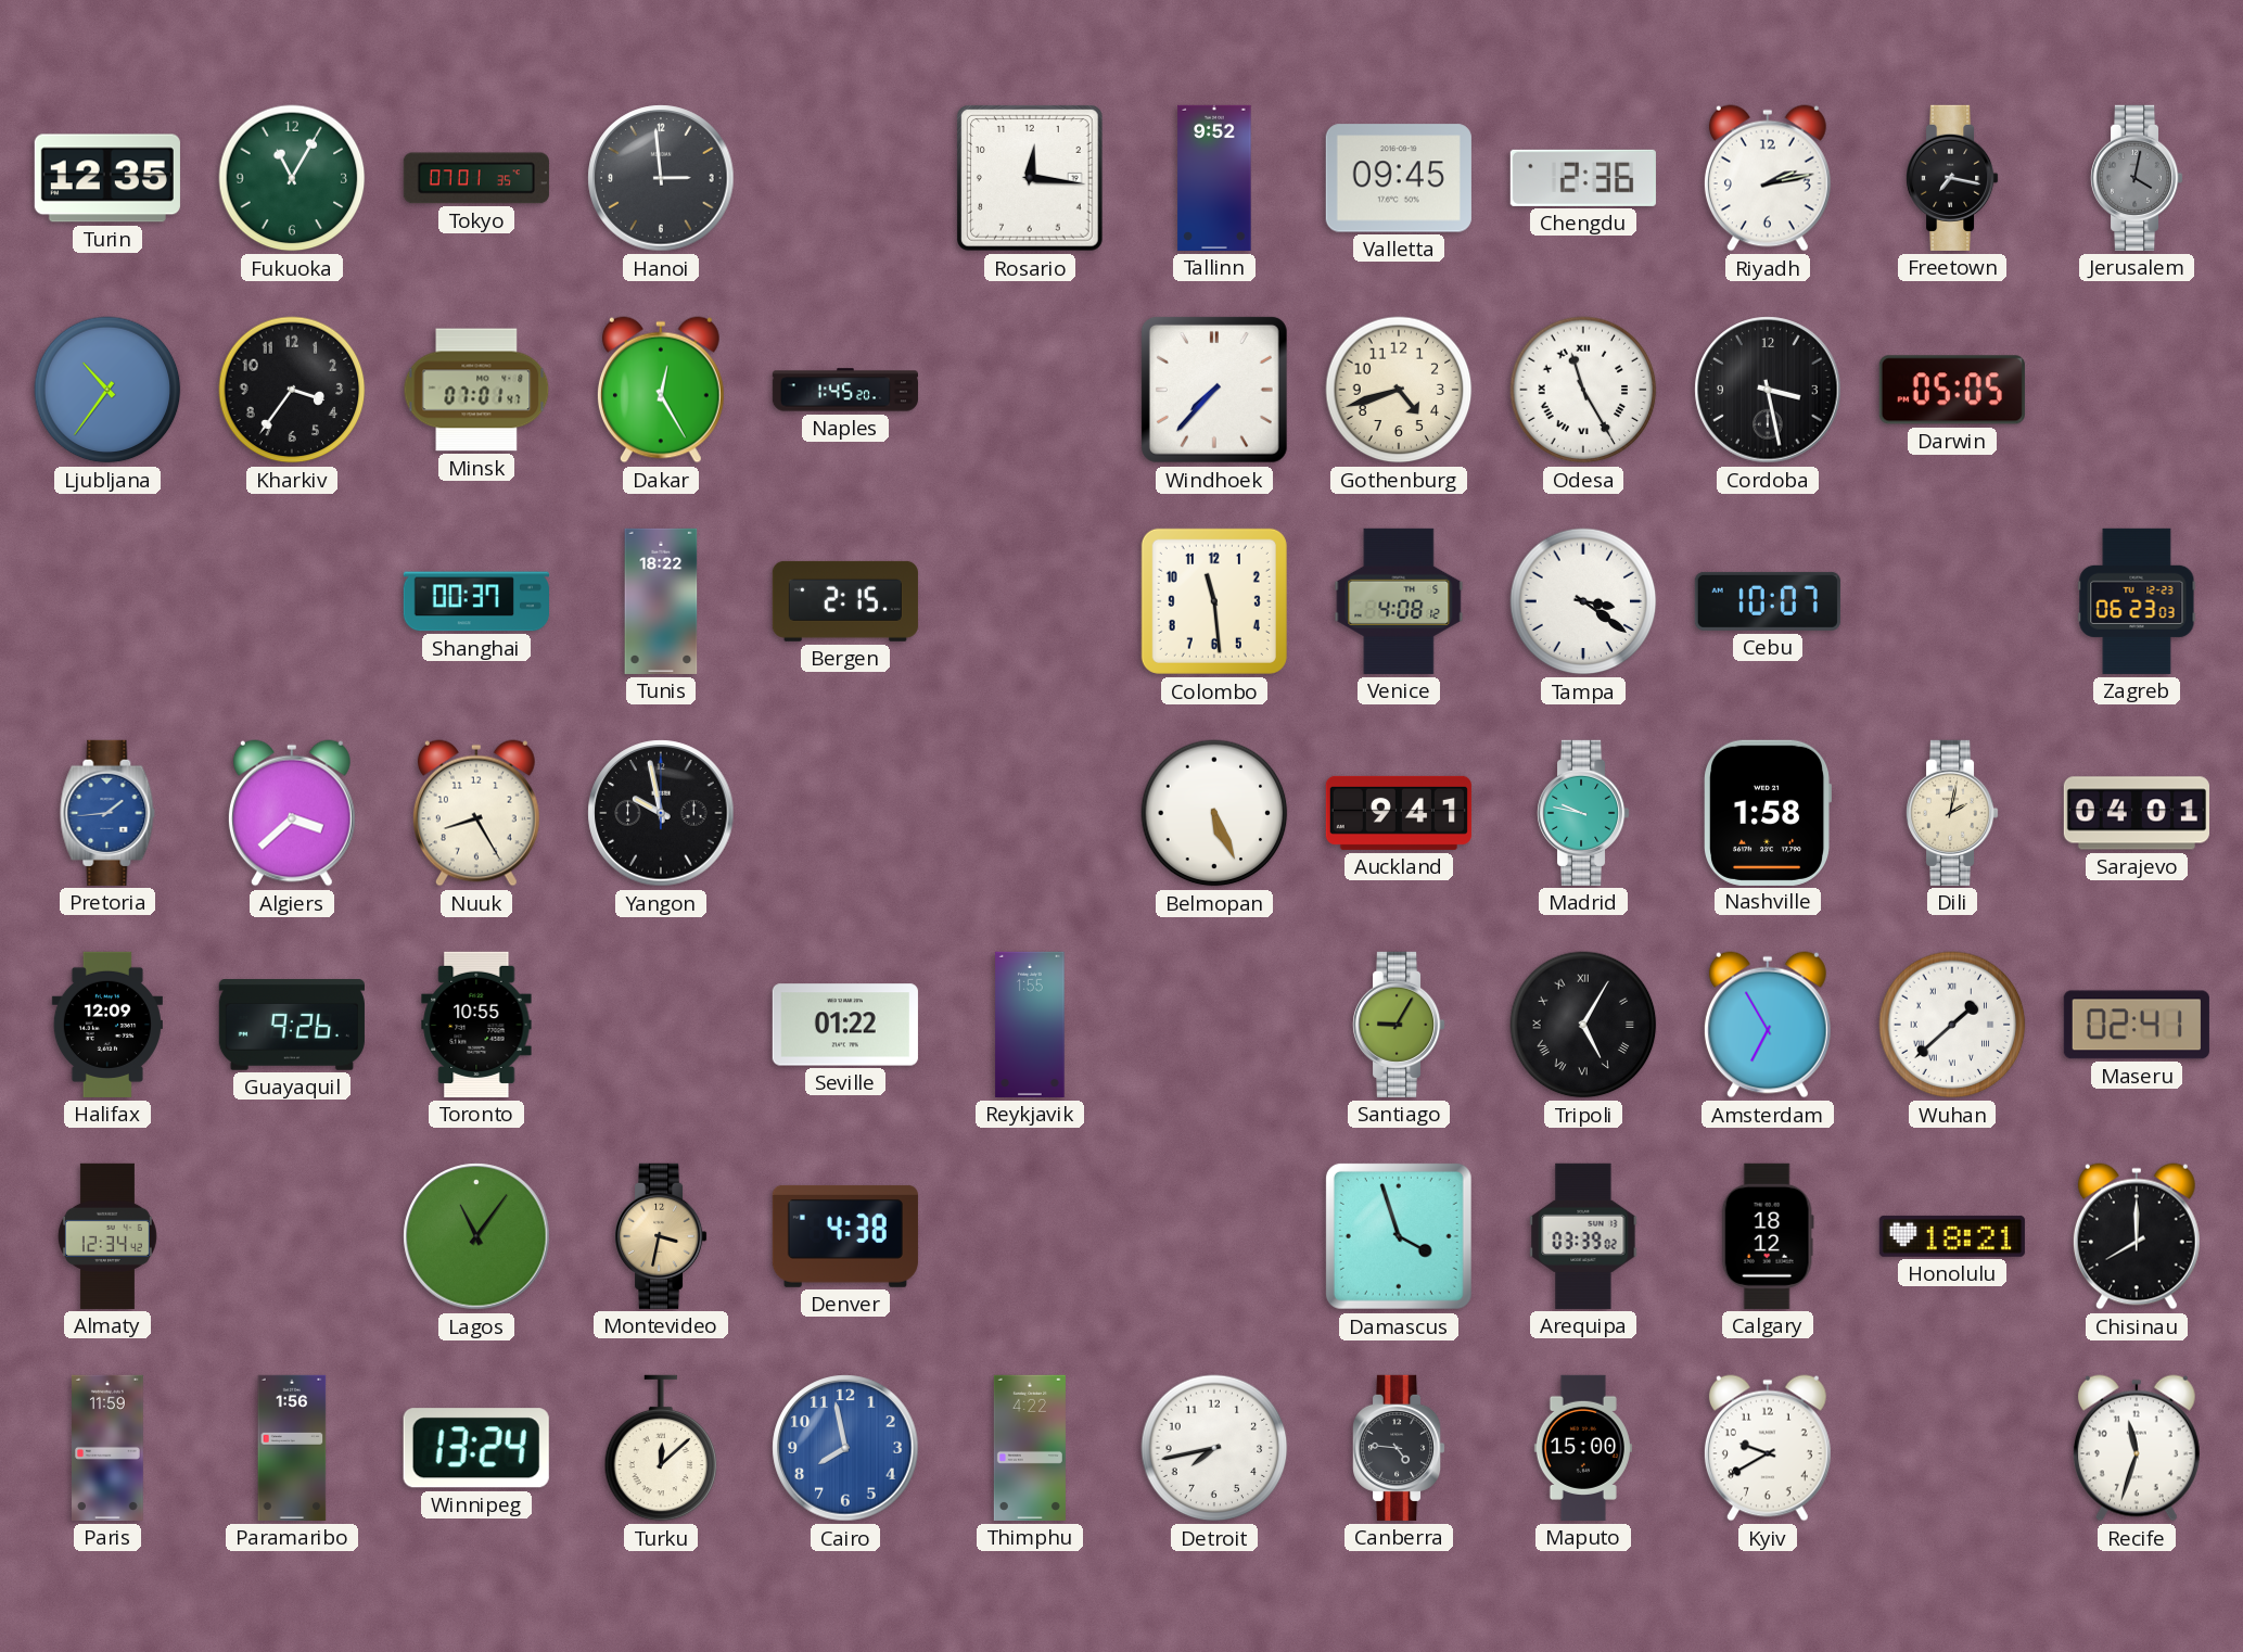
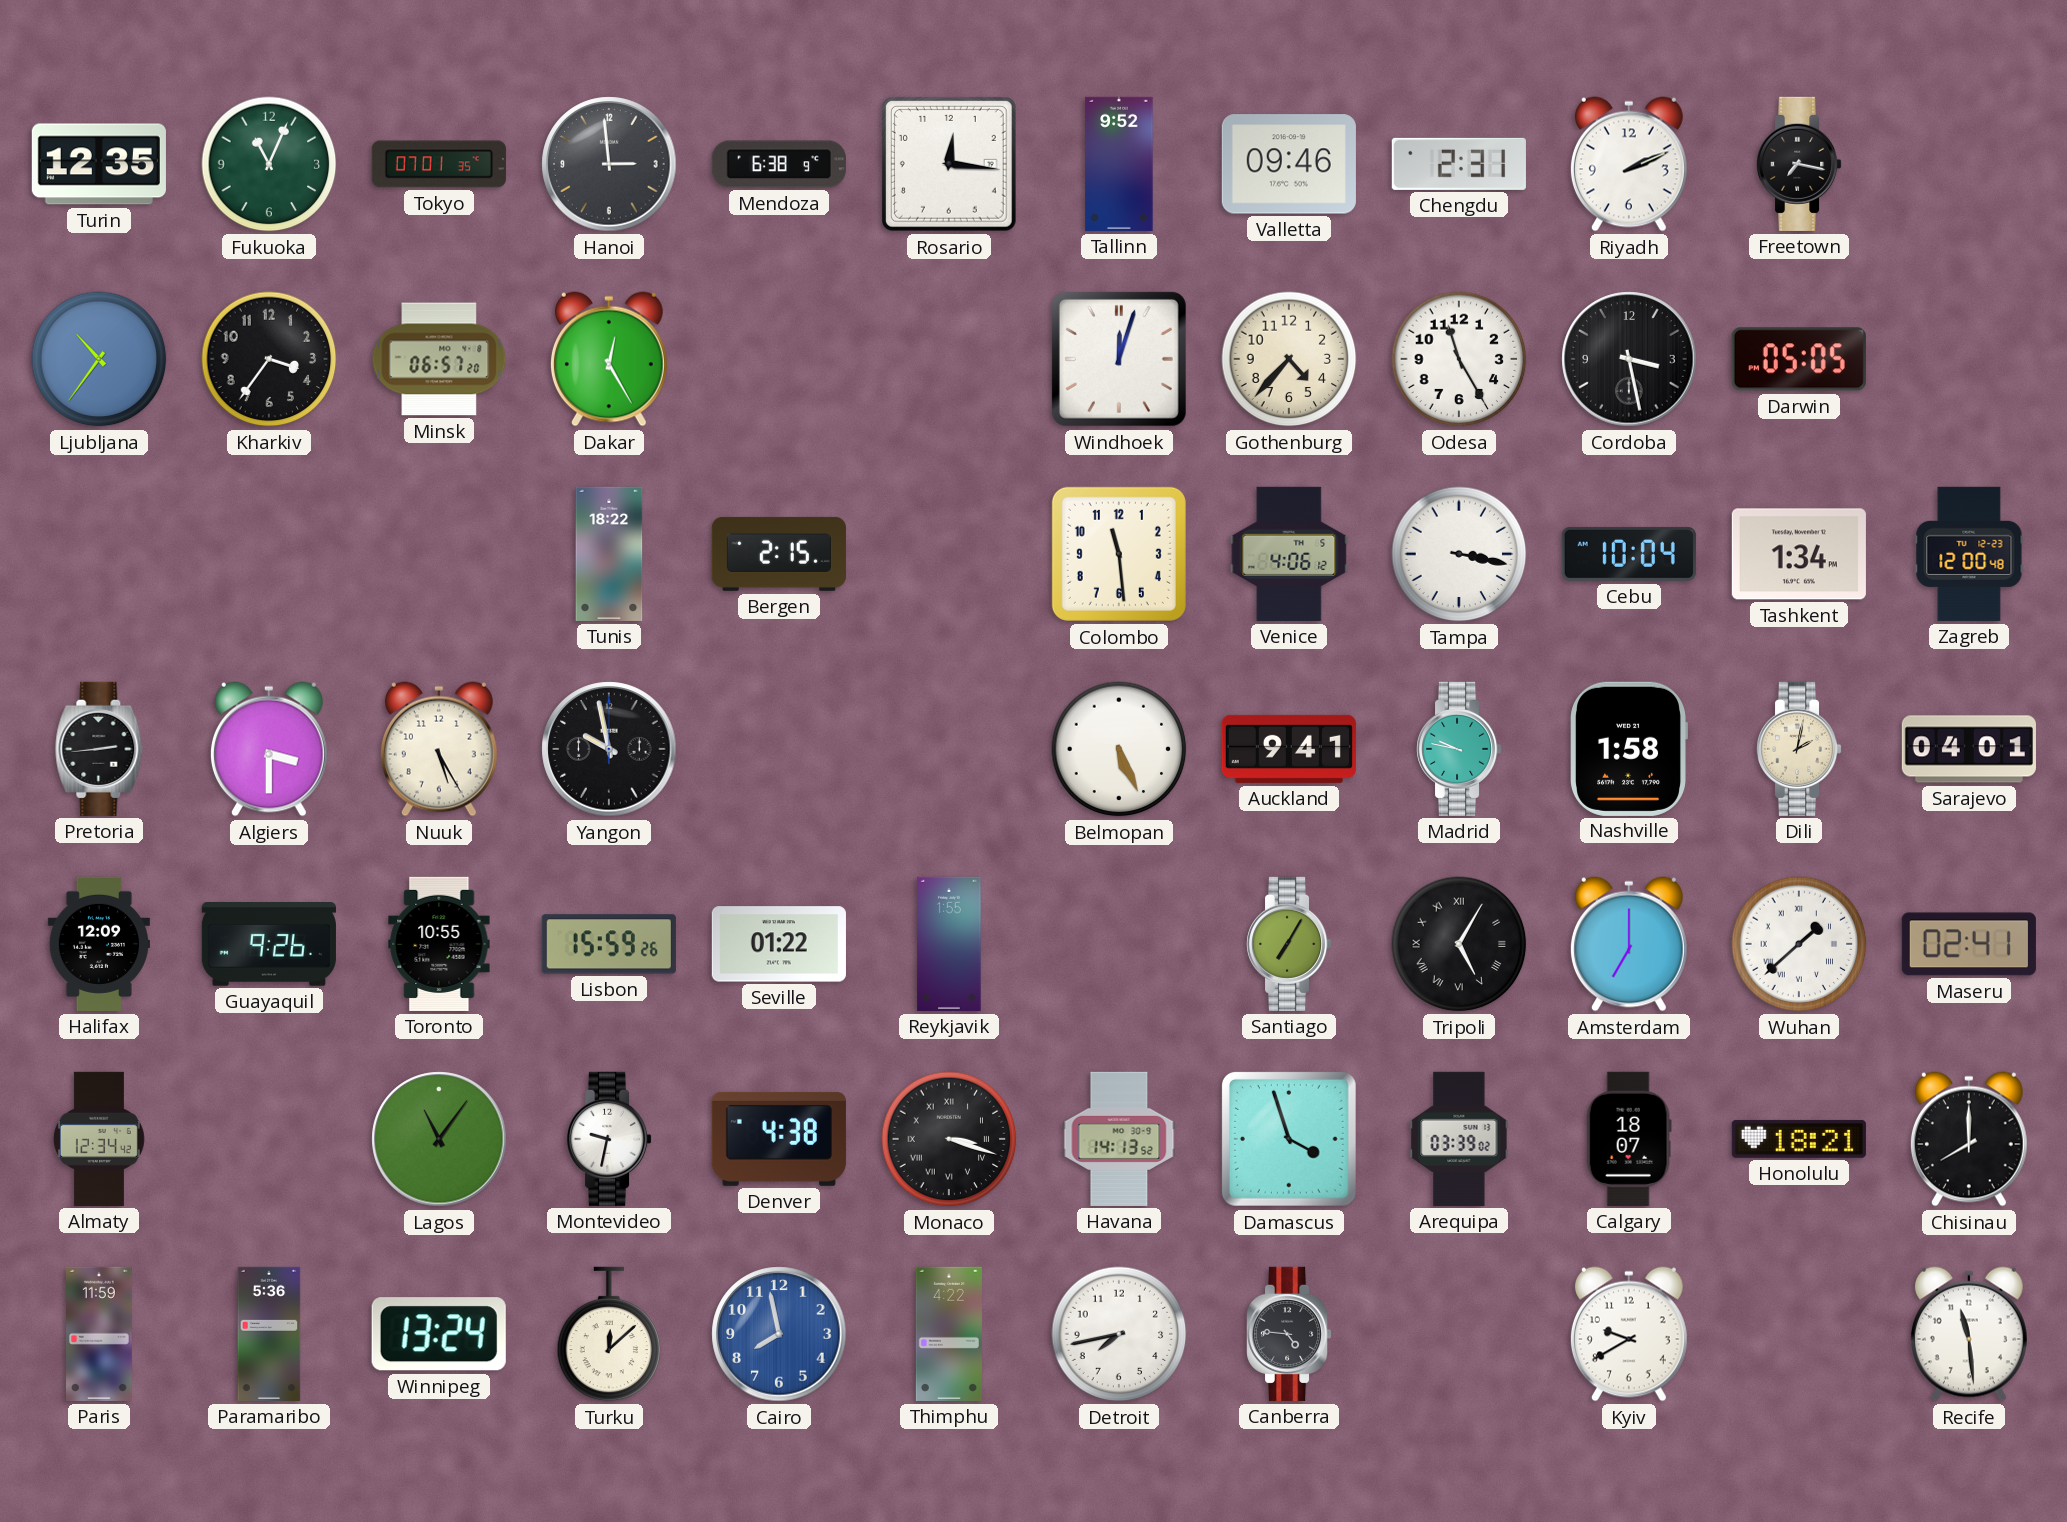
Fukuoka: 11:05 -> 11:04 (269, 164)
Mendoza: none -> 6:38 (779, 164)
Valletta: 09:45 -> 09:46 (1289, 164)
Chengdu: 2:36 -> 2:31 (1459, 164)
Riyadh: 2:13 -> 2:11 (1629, 164)
Jerusalem: 4:02 -> none (2138, 178)
Minsk: 07:01 -> 06:57 (439, 359)
Naples: 1:45 -> none (845, 390)
Windhoek: 7:37 -> 12:03 (1119, 359)
Gothenburg: 4:42 -> 4:37 (1289, 359)
Odesa numerals: Roman -> Arabic (1459, 359)
Shanghai: 00:37 -> none (476, 601)
Venice: 4:08 -> 4:06 (1289, 554)
Tampa: 3:21 -> 3:17 (1459, 554)
Cebu: 10:07 -> 10:04 (1629, 554)
Tashkent: none -> 1:34 (1799, 554)
Zagreb: 06:23 -> 12:00 (1969, 554)
Pretoria: 1:44 -> 2:44 (99, 749)
Pretoria dial: blue -> black (99, 749)
Algiers: 3:38 -> 3:30 (269, 749)
Nuuk: 8:25 -> 5:25 (439, 749)
Lisbon: none -> 15:59 (609, 944)
Santiago: 9:05 -> 7:05 (1290, 944)
Amsterdam: 6:55 -> 7:00 (1629, 944)
Montevideo: 3:32 -> 9:32 (610, 1139)
Montevideo dial: champagne -> white (610, 1139)
Monaco: none -> 3:18 (949, 1139)
Havana: none -> 14:13 (1119, 1139)
Calgary: 18:12 -> 18:07 (1629, 1139)
Paramaribo: 1:56 -> 5:36 (269, 1334)
Maputo: 15:00 -> none (1583, 1448)
Recife: 11:33 -> 11:29 (1969, 1334)
